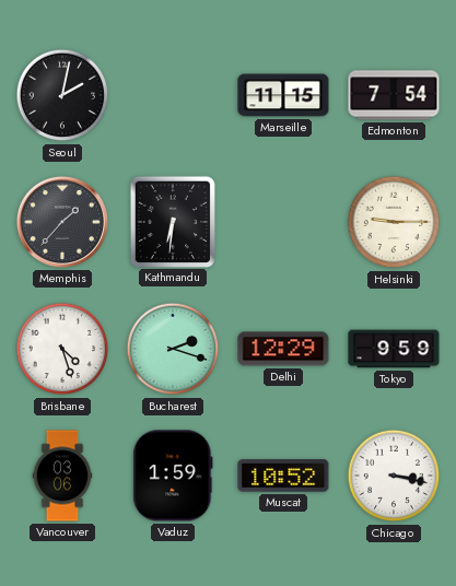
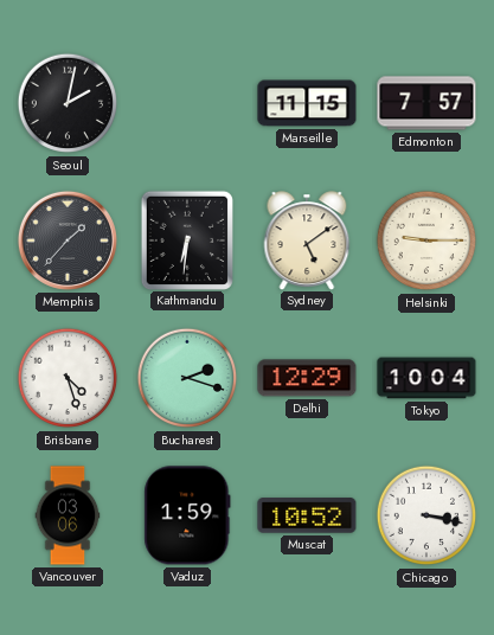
Edmonton: 7:54 -> 7:57 (426, 103)
Sydney: none -> 5:09 (307, 240)
Tokyo: 9:59 -> 10:04 (426, 378)
